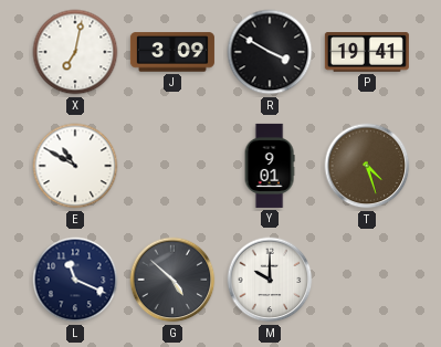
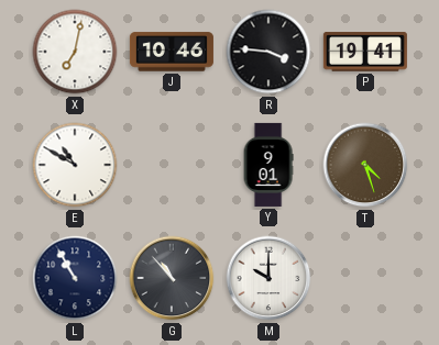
J: 3:09 -> 10:46 (172, 52)
R: 3:50 -> 3:46 (268, 52)
L: 11:19 -> 10:55 (75, 278)
G: 4:52 -> 10:53 (172, 278)
